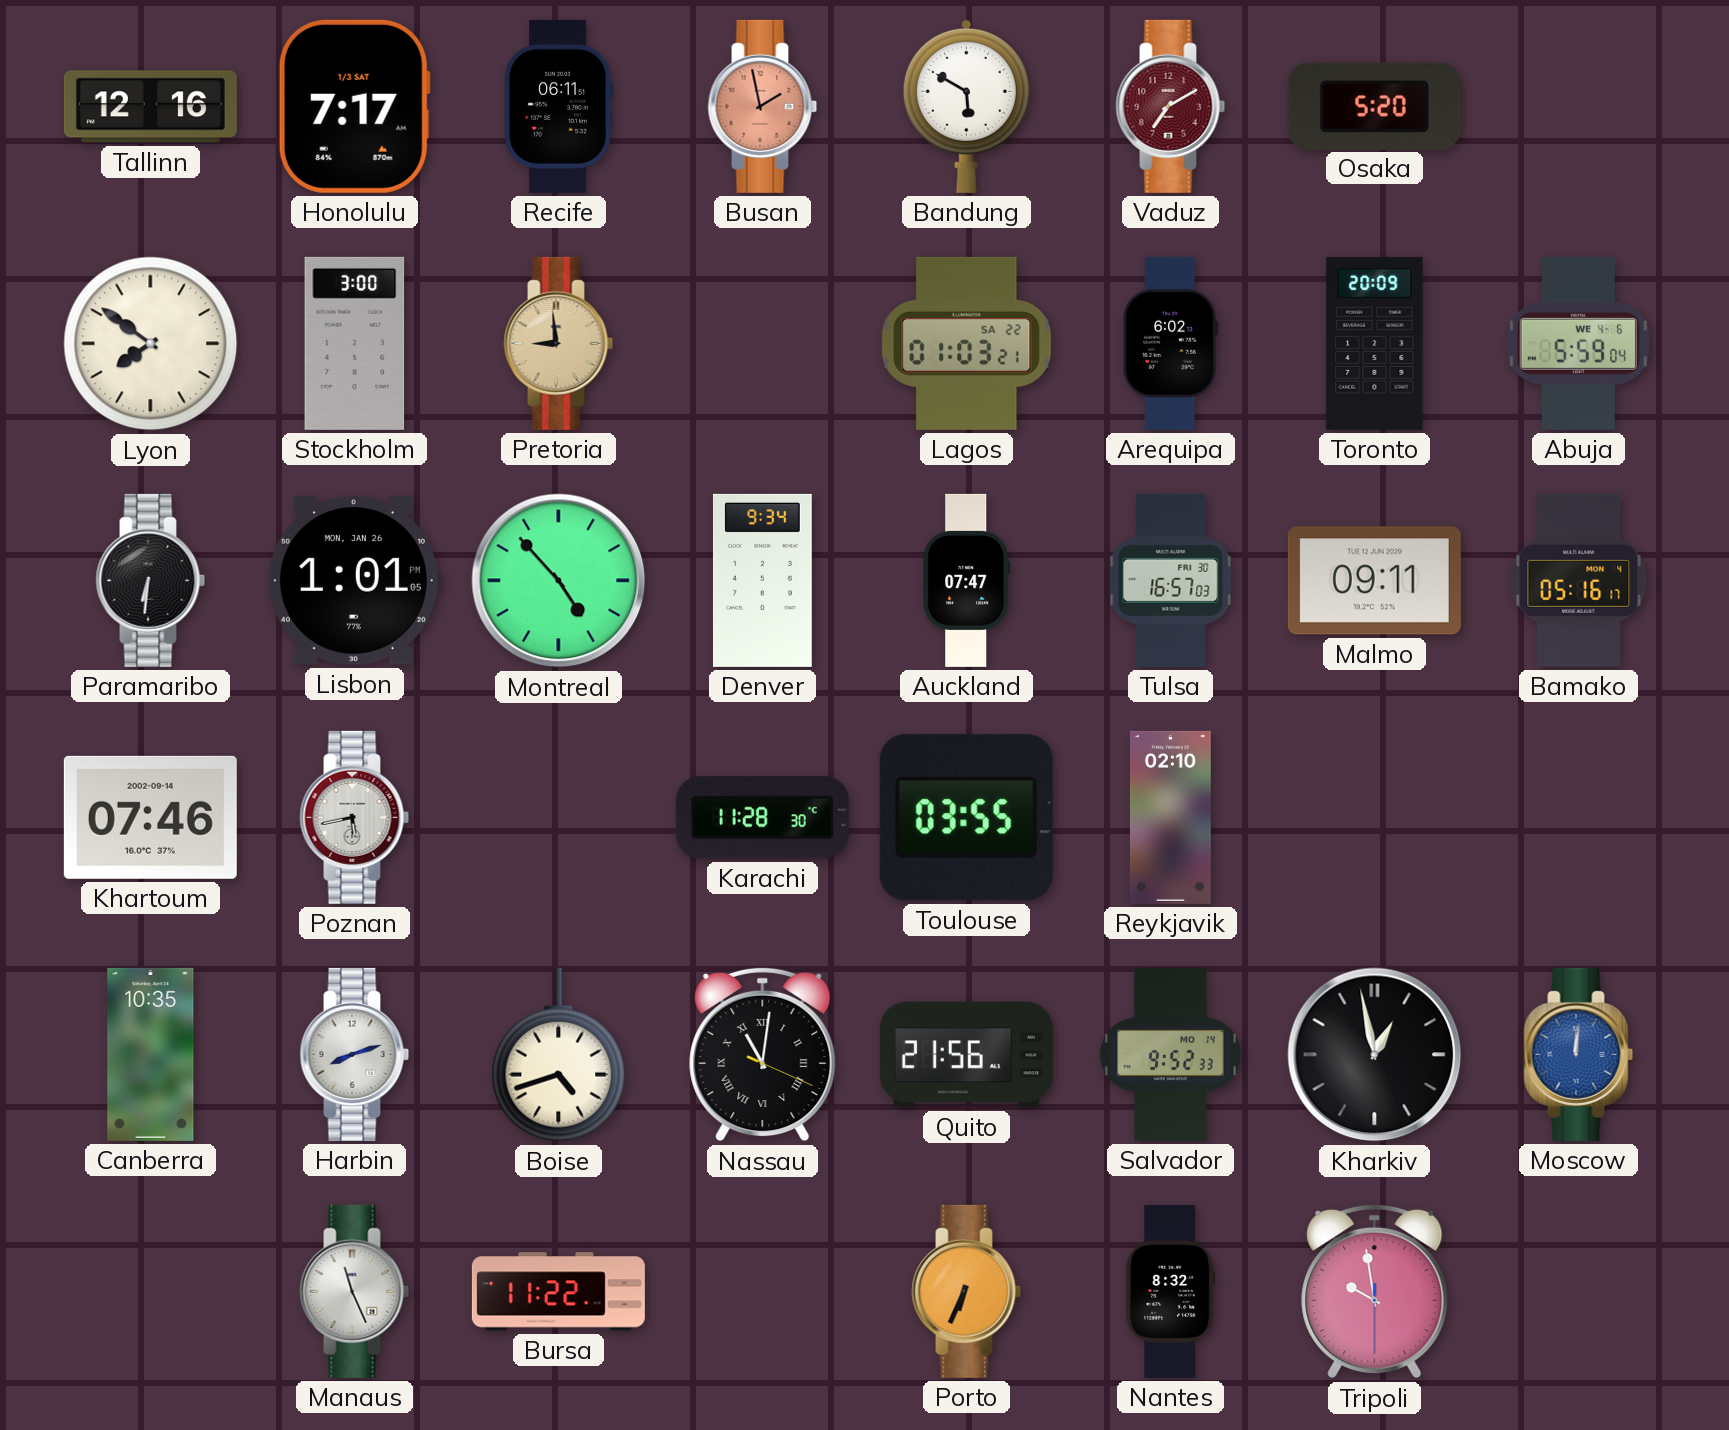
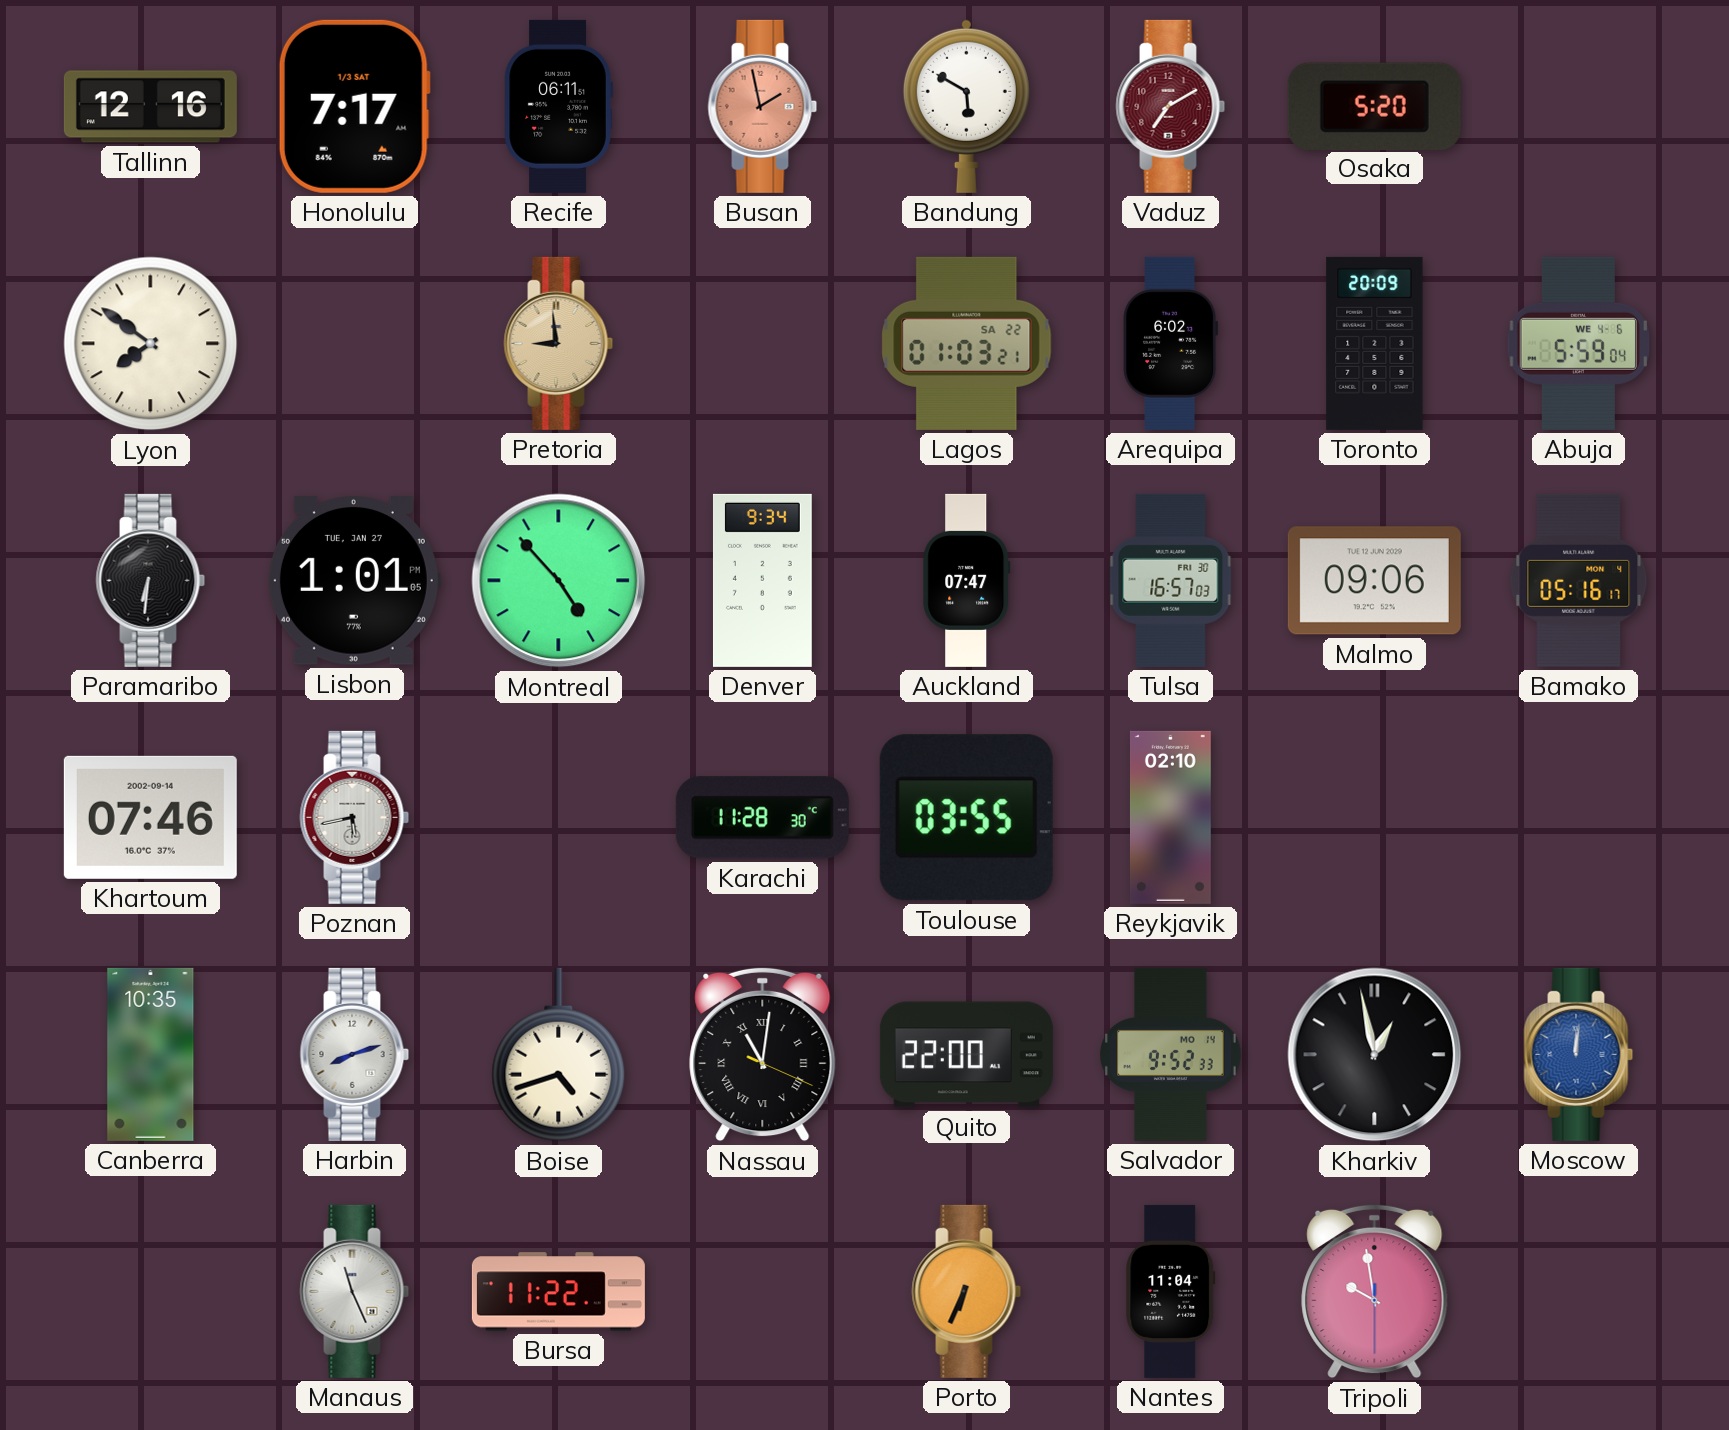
Stockholm: 3:00 -> none (355, 343)
Lisbon date: MON, JAN 26 -> TUE, JAN 27 (354, 581)
Malmo: 09:11 -> 09:06 (1374, 581)
Quito: 21:56 -> 22:00 (966, 1055)
Nantes: 8:32 -> 11:04 (1171, 1291)
